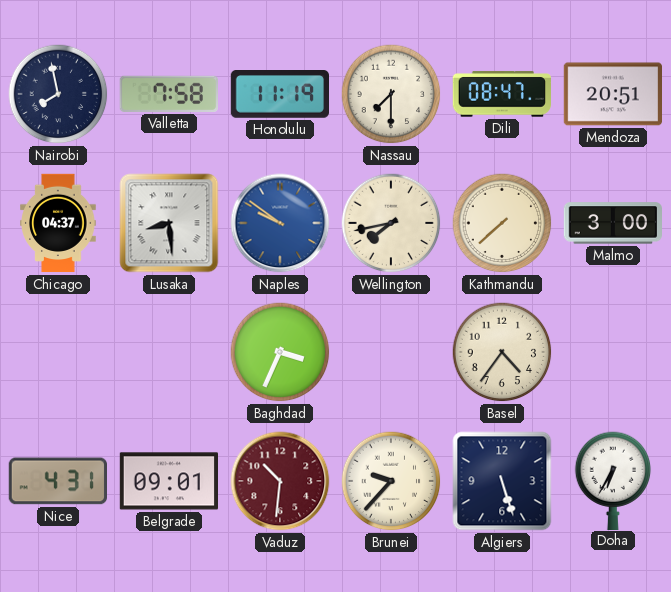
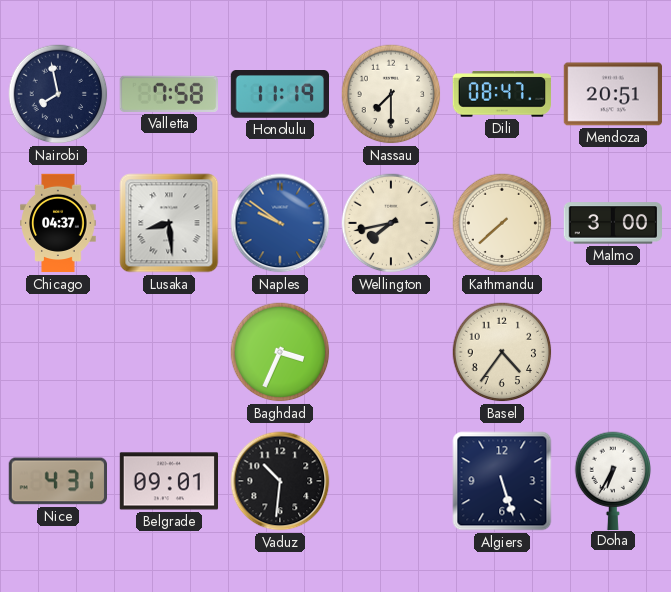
Vaduz dial: burgundy -> black (280, 481)
Brunei: 9:37 -> none (391, 481)
